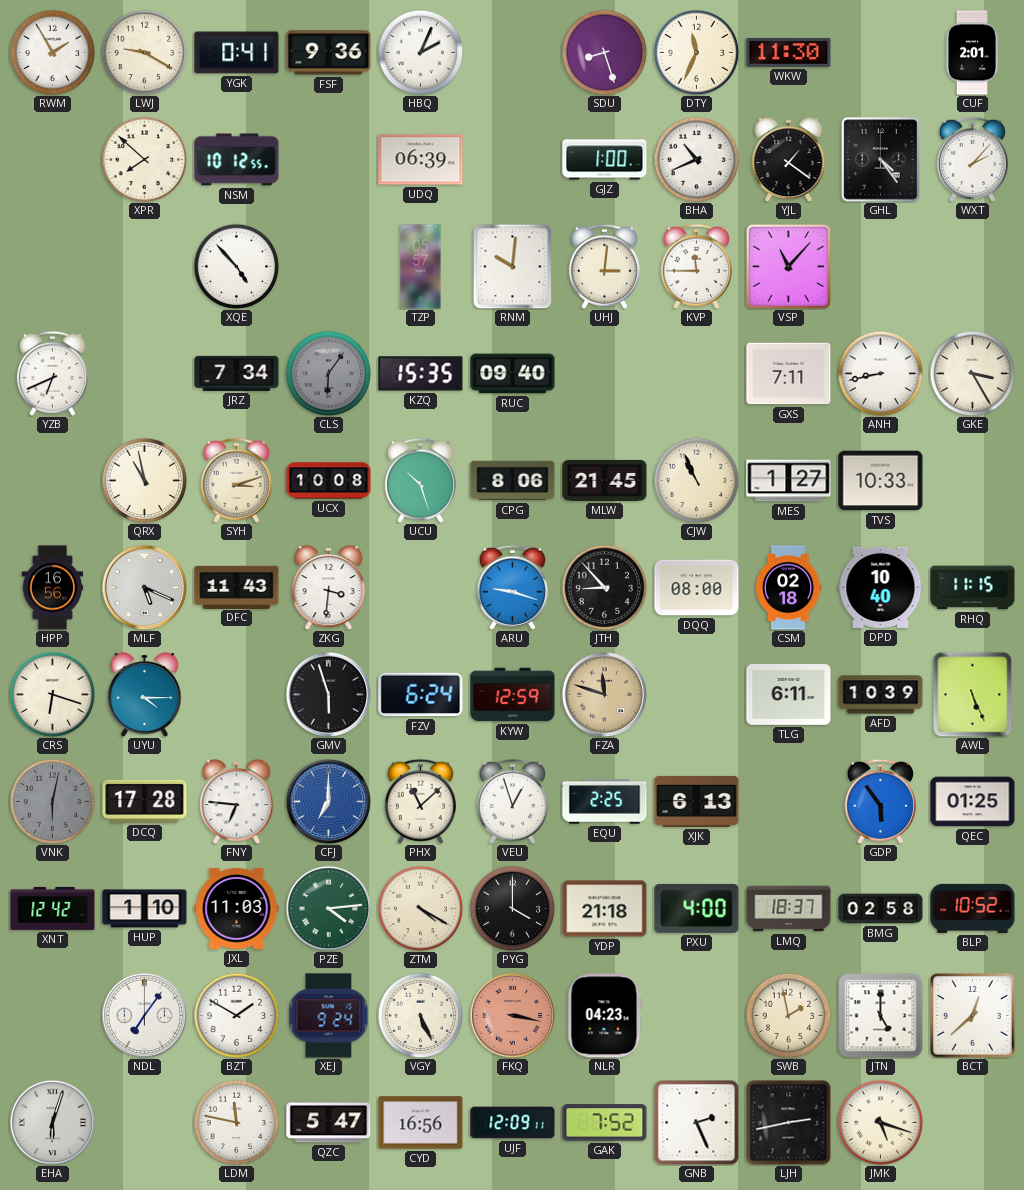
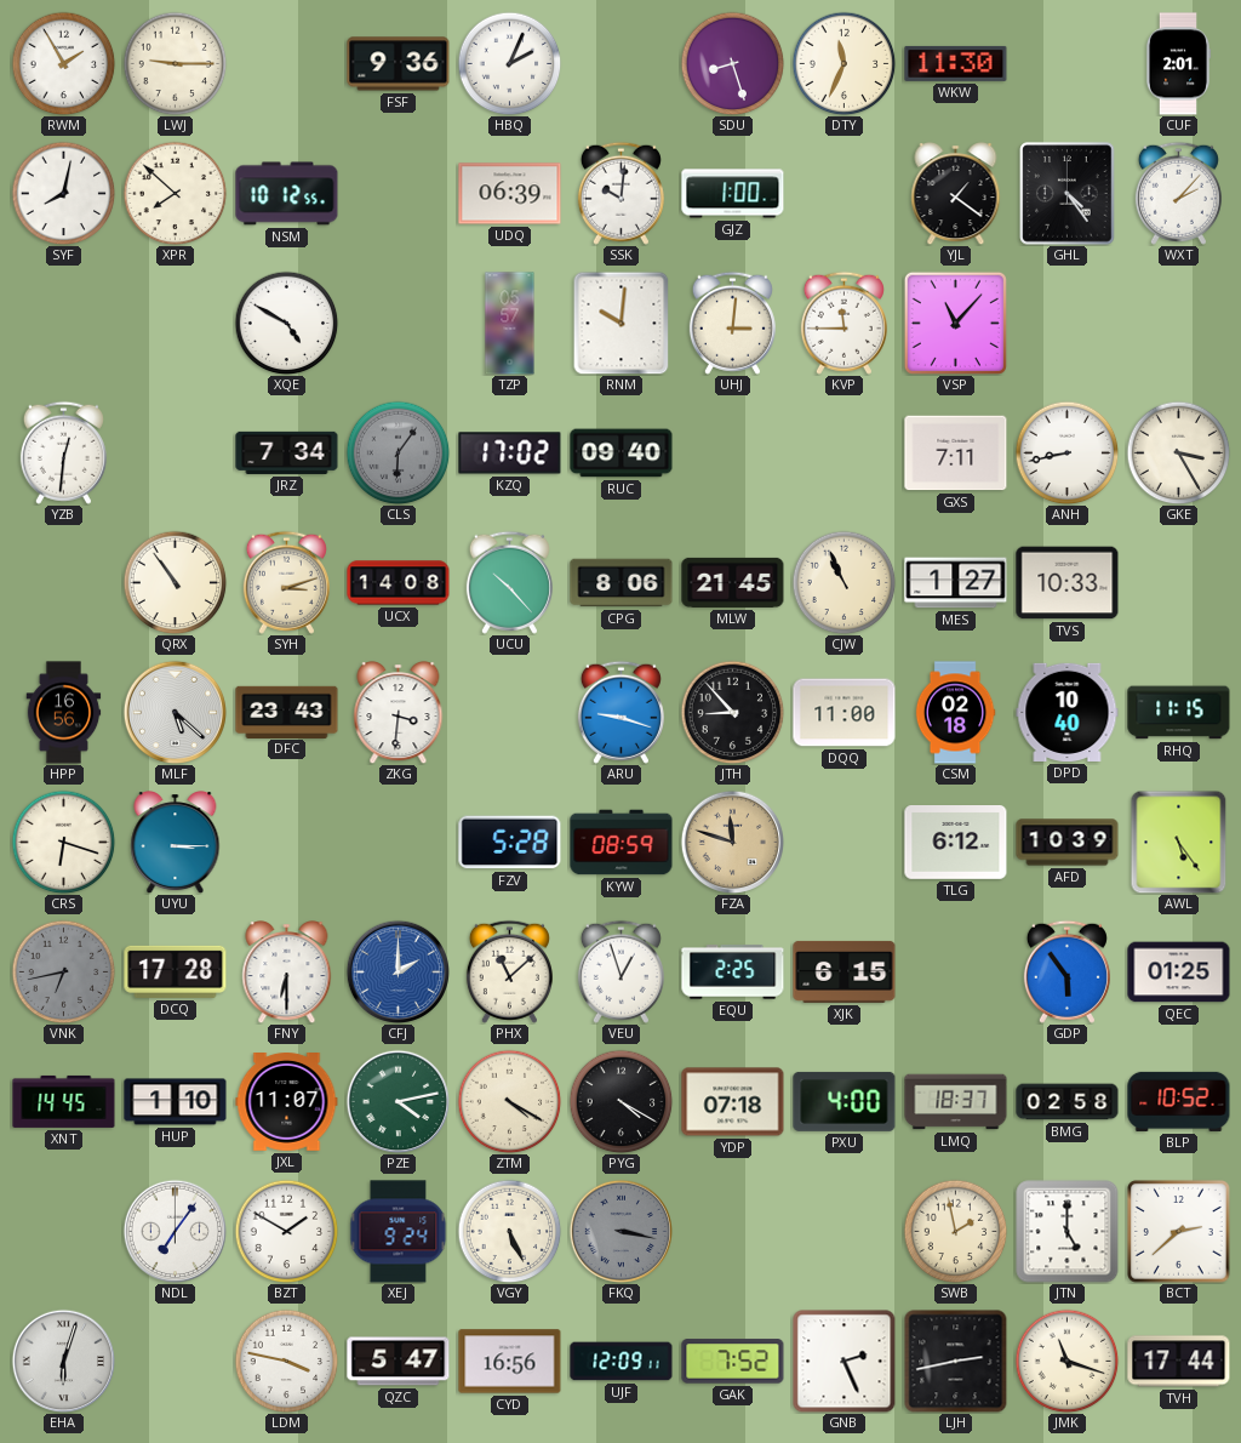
LWJ: 9:20 -> 9:15 (175, 63)
YGK: 0:41 -> none (237, 53)
SYF: none -> 8:02 (63, 193)
SSK: none -> 10:01 (620, 193)
BHA: 10:41 -> none (696, 159)
XQE: 4:53 -> 4:50 (286, 323)
YZB: 6:41 -> 12:31 (63, 452)
KZQ: 15:35 -> 17:02 (510, 454)
QRX: 10:58 -> 10:54 (175, 582)
UCX: 10:08 -> 14:08 (399, 583)
UCU: 10:27 -> 10:23 (509, 582)
MLF: 5:19 -> 5:22 (175, 712)
DFC: 11:43 -> 23:43 (287, 712)
DQQ: 08:00 -> 11:00 (845, 713)
UYU: 4:15 -> 3:15 (176, 843)
GMV: 5:57 -> none (328, 694)
FZV: 6:24 -> 5:28 (510, 843)
KYW: 12:59 -> 08:59 (622, 843)
TLG: 6:11 -> 6:12 (956, 843)
AWL: 5:26 -> 5:24 (1179, 842)
VNK: 6:02 -> 6:43 (63, 971)
FNY: 6:46 -> 6:30 (287, 973)
CFJ: 7:00 -> 2:00 (398, 971)
XJK: 6:13 -> 6:15 (845, 971)
XNT: 12:42 -> 14:45 (64, 1101)
JXL: 11:03 -> 11:07 (287, 1102)
PZE: 4:14 -> 4:13 (398, 1101)
PYG: 4:00 -> 4:20 (620, 1101)
YDP: 21:18 -> 07:18 (733, 1102)
FKQ dial: salmon -> grey (620, 1231)
NLR: 04:23 -> none (605, 1016)
BCT: 12:38 -> 2:38 (1179, 1232)
LDM: 11:47 -> 3:47 (286, 1361)
JMK: 5:18 -> 11:18 (1066, 1361)
TVH: none -> 17:44 (1179, 1362)
